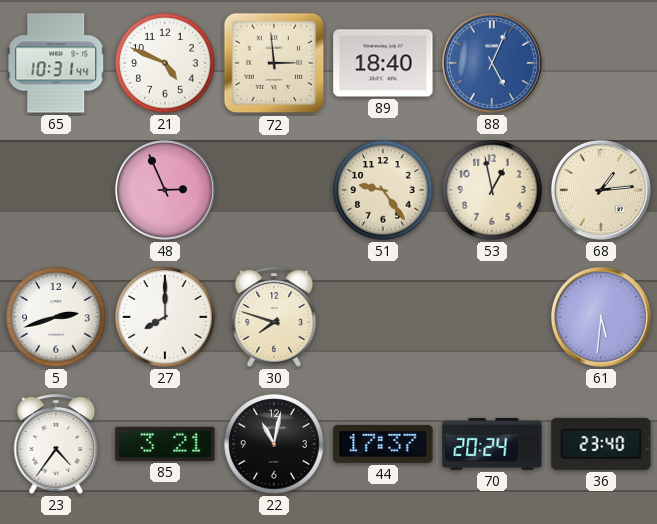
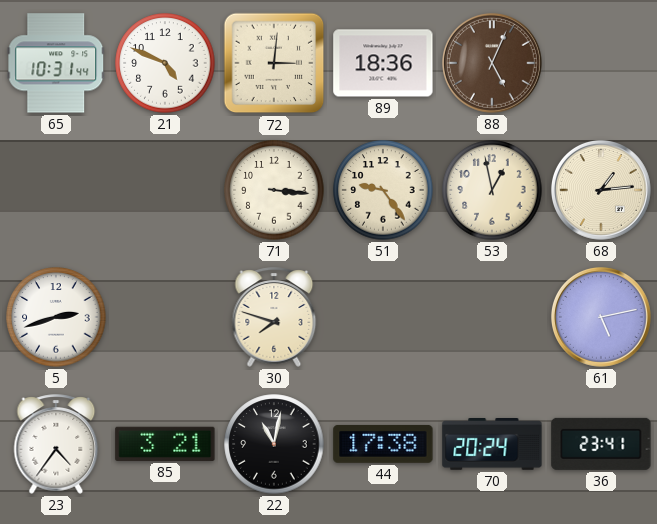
72: 2:59 -> 3:01 (274, 63)
89: 18:40 -> 18:36 (383, 63)
88 dial: blue -> brown (492, 63)
48: 2:56 -> none (165, 190)
71: none -> 3:16 (274, 190)
27: 8:00 -> none (165, 317)
61: 5:31 -> 5:13 (601, 317)
44: 17:37 -> 17:38 (383, 444)
36: 23:40 -> 23:41 (601, 444)
